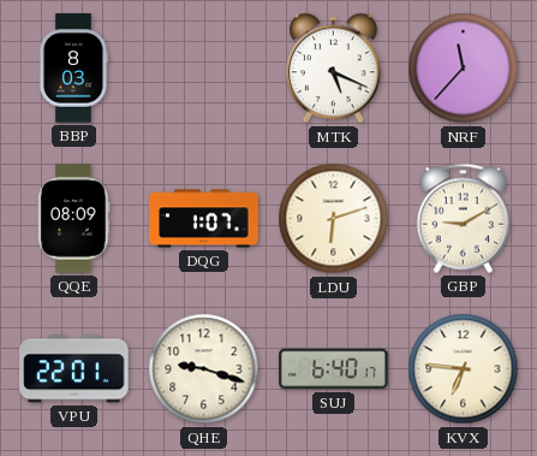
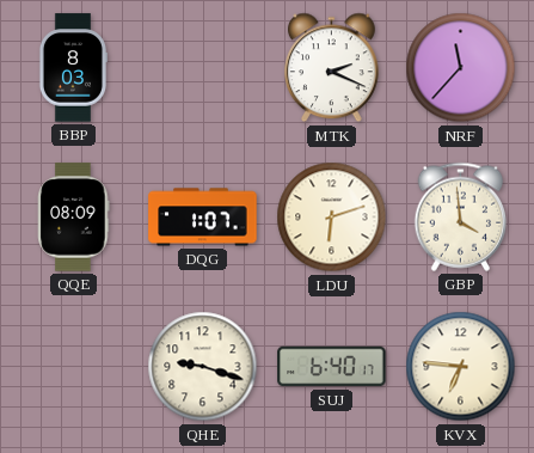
MTK: 5:19 -> 2:19 (332, 68)
GBP: 9:10 -> 3:59 (461, 216)
VPU: 22:01 -> none (74, 369)
